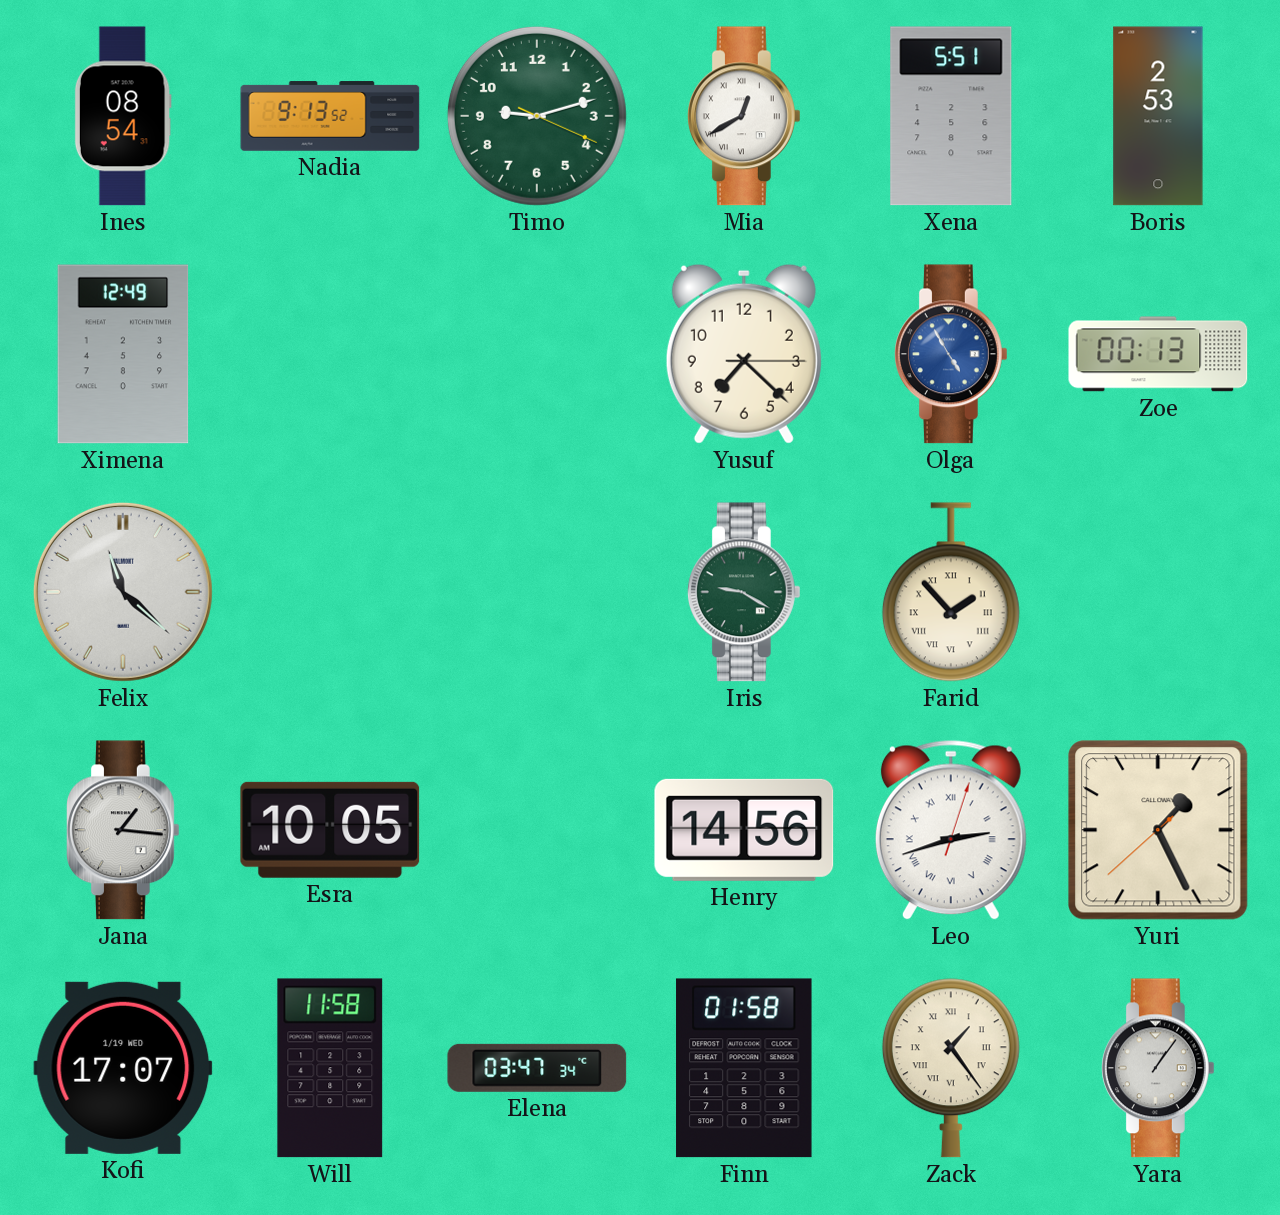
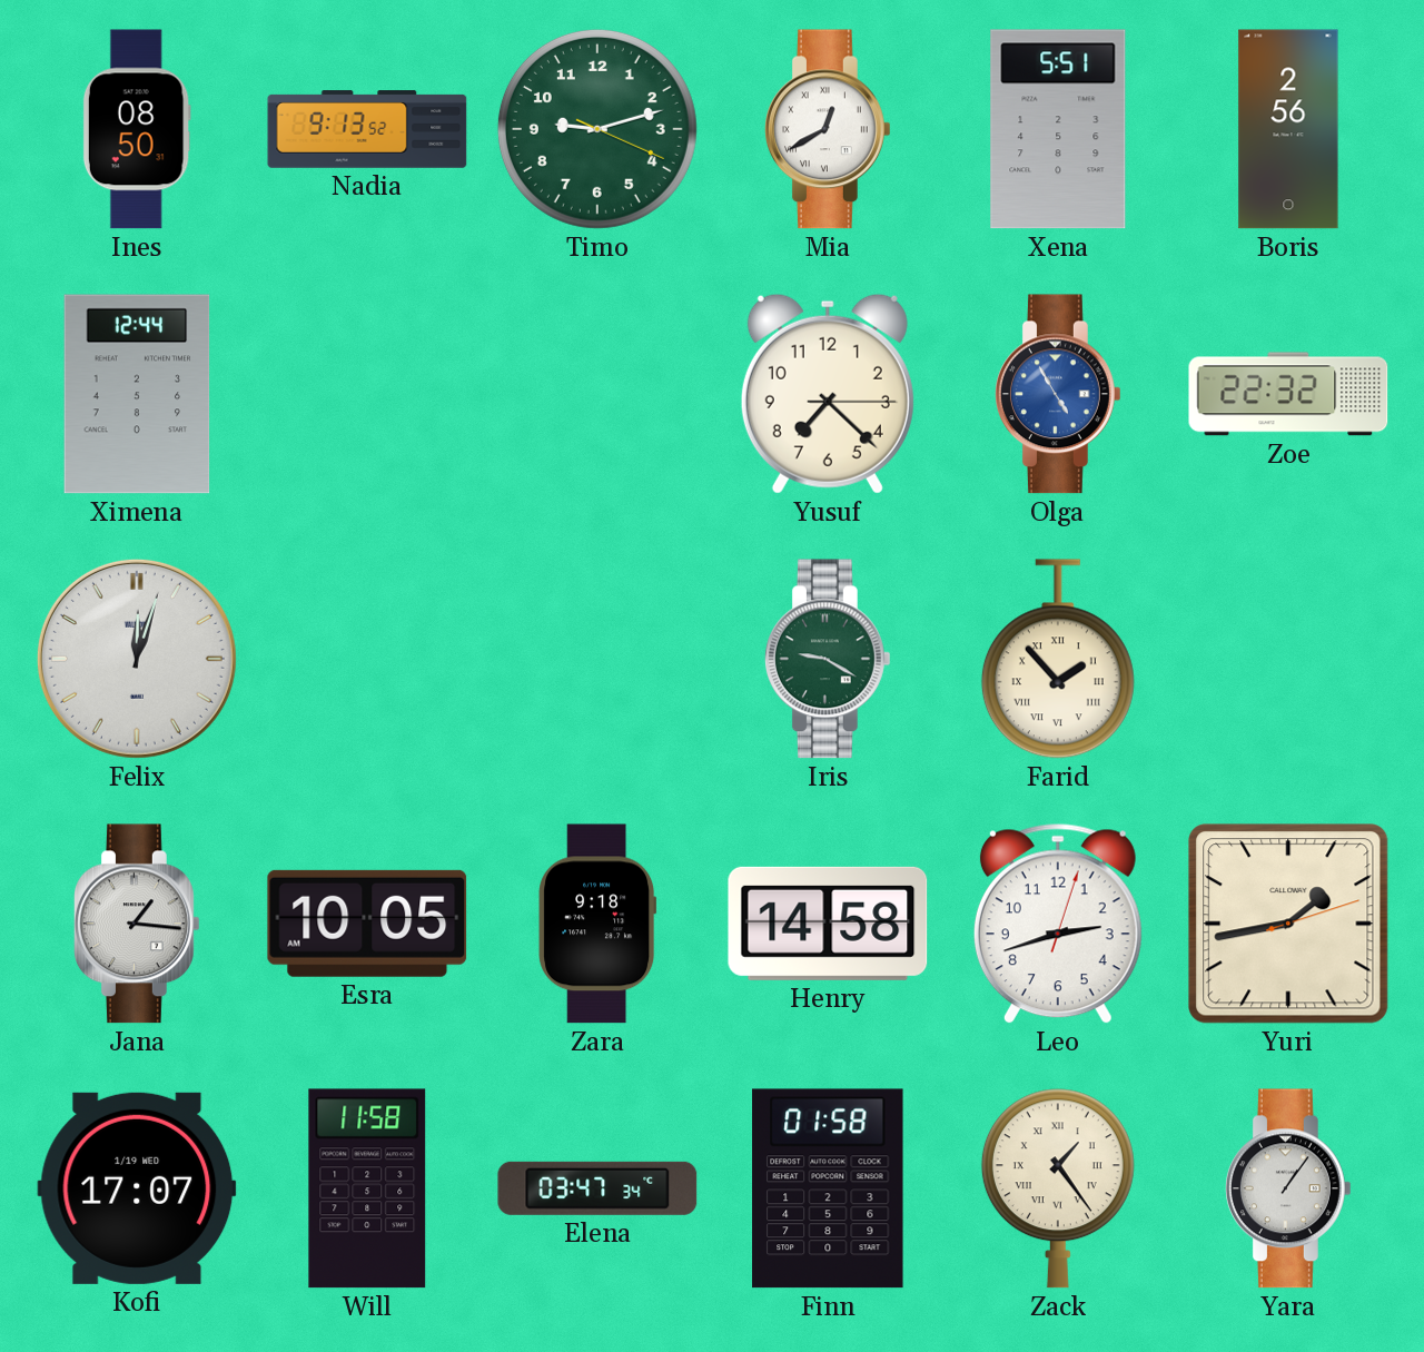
Ines: 08:54 -> 08:50 (137, 129)
Boris: 2:53 -> 2:56 (1288, 129)
Ximena: 12:49 -> 12:44 (137, 394)
Zoe: 00:13 -> 22:32 (1288, 394)
Felix: 11:22 -> 12:03 (137, 659)
Zara: none -> 9:18 (597, 924)
Henry: 14:56 -> 14:58 (828, 924)
Leo numerals: Roman -> Arabic (1058, 924)
Yuri: 1:25 -> 1:43 (1288, 924)
